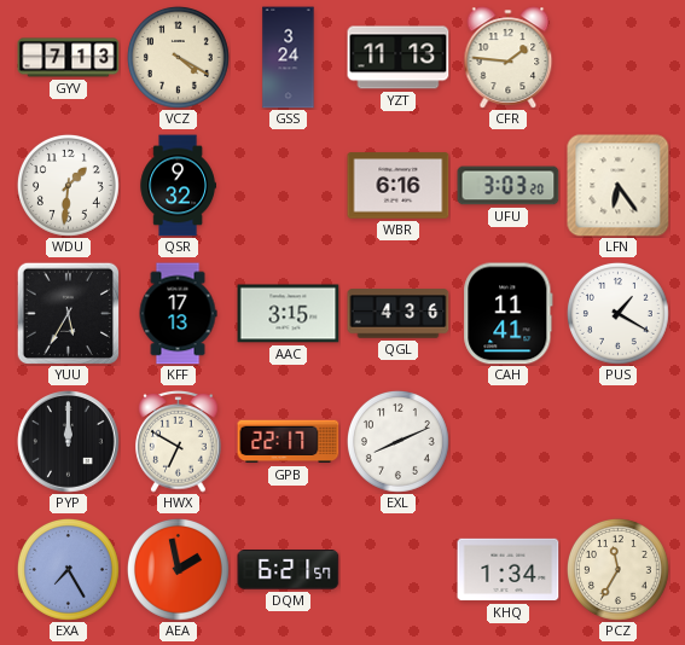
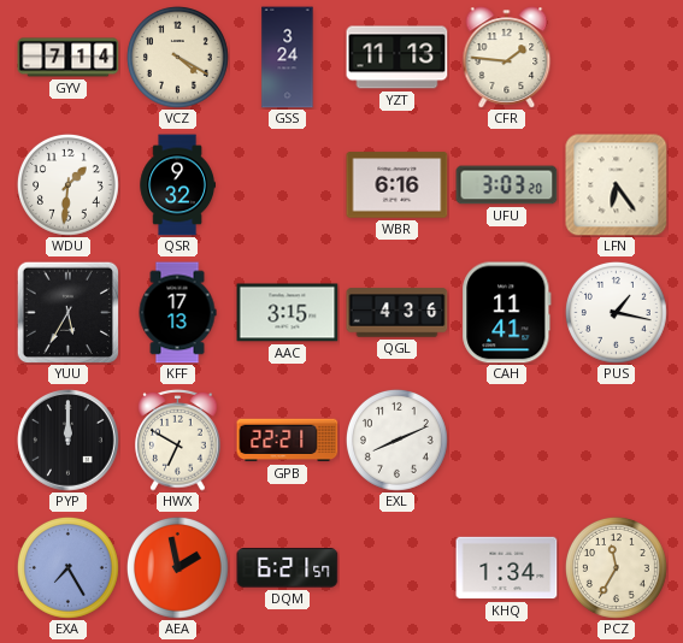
GYV: 7:13 -> 7:14 (69, 58)
PUS: 1:20 -> 1:17 (616, 312)
GPB: 22:17 -> 22:21 (288, 441)
